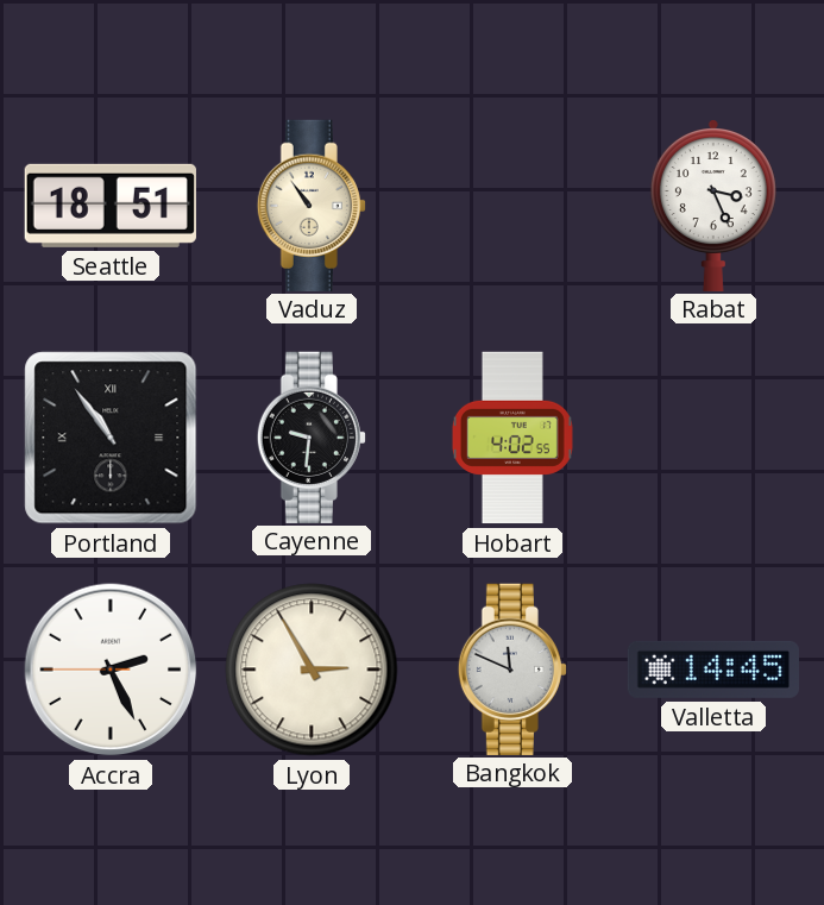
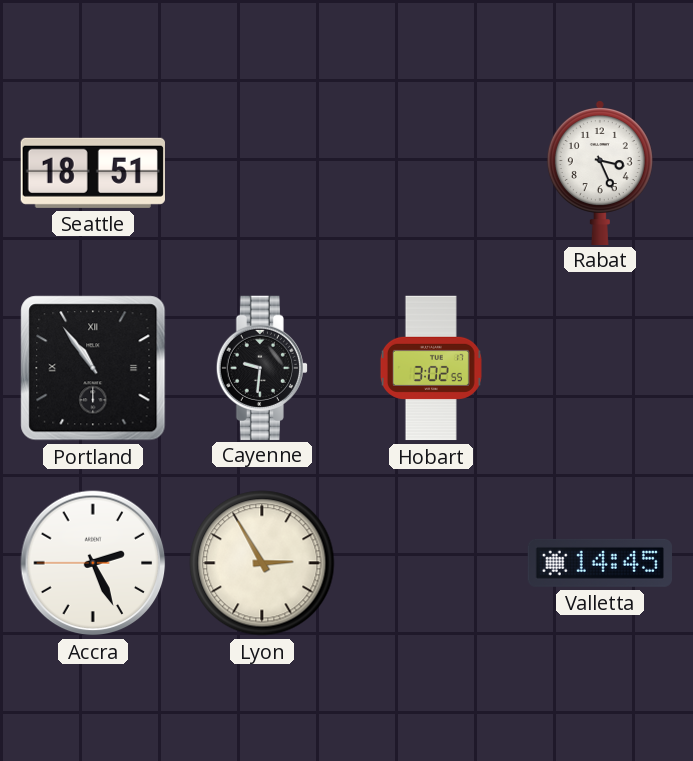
Vaduz: 10:54 -> none (312, 205)
Hobart: 4:02 -> 3:02 (431, 368)
Bangkok: 11:49 -> none (512, 668)
